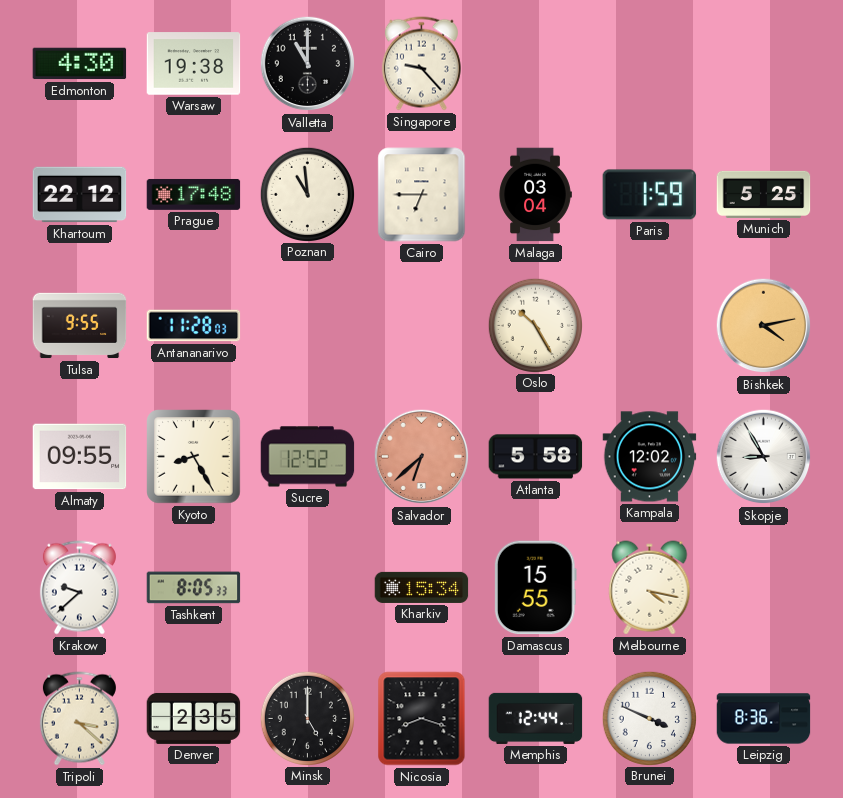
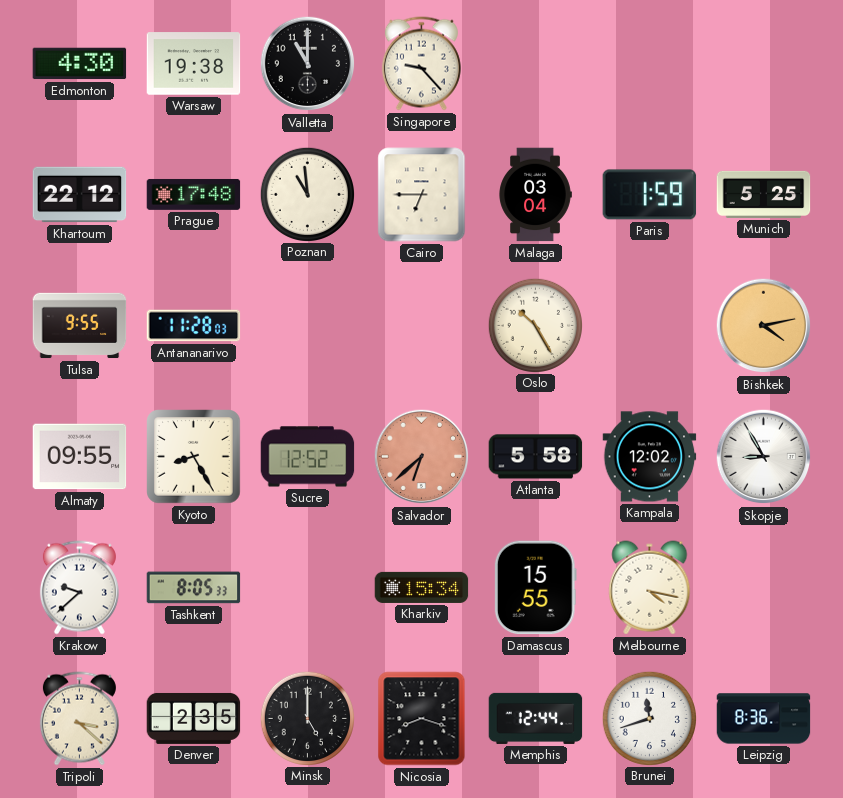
Brunei: 3:49 -> 11:42 (649, 718)
